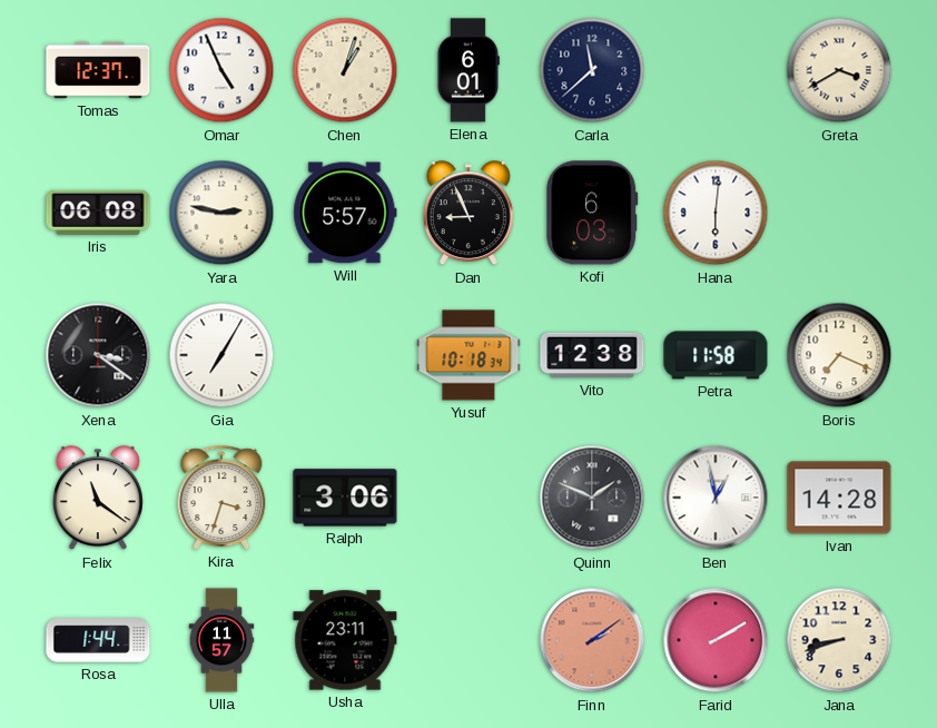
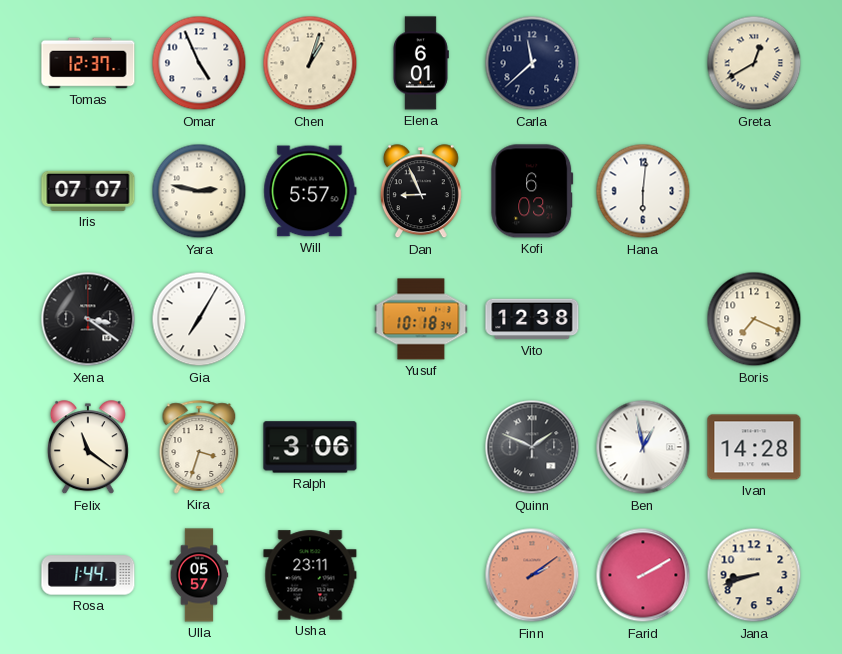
Greta: 3:40 -> 12:40 (754, 63)
Iris: 06:08 -> 07:07 (88, 191)
Petra: 11:58 -> none (716, 355)
Ulla: 11:57 -> 05:57 (199, 575)
